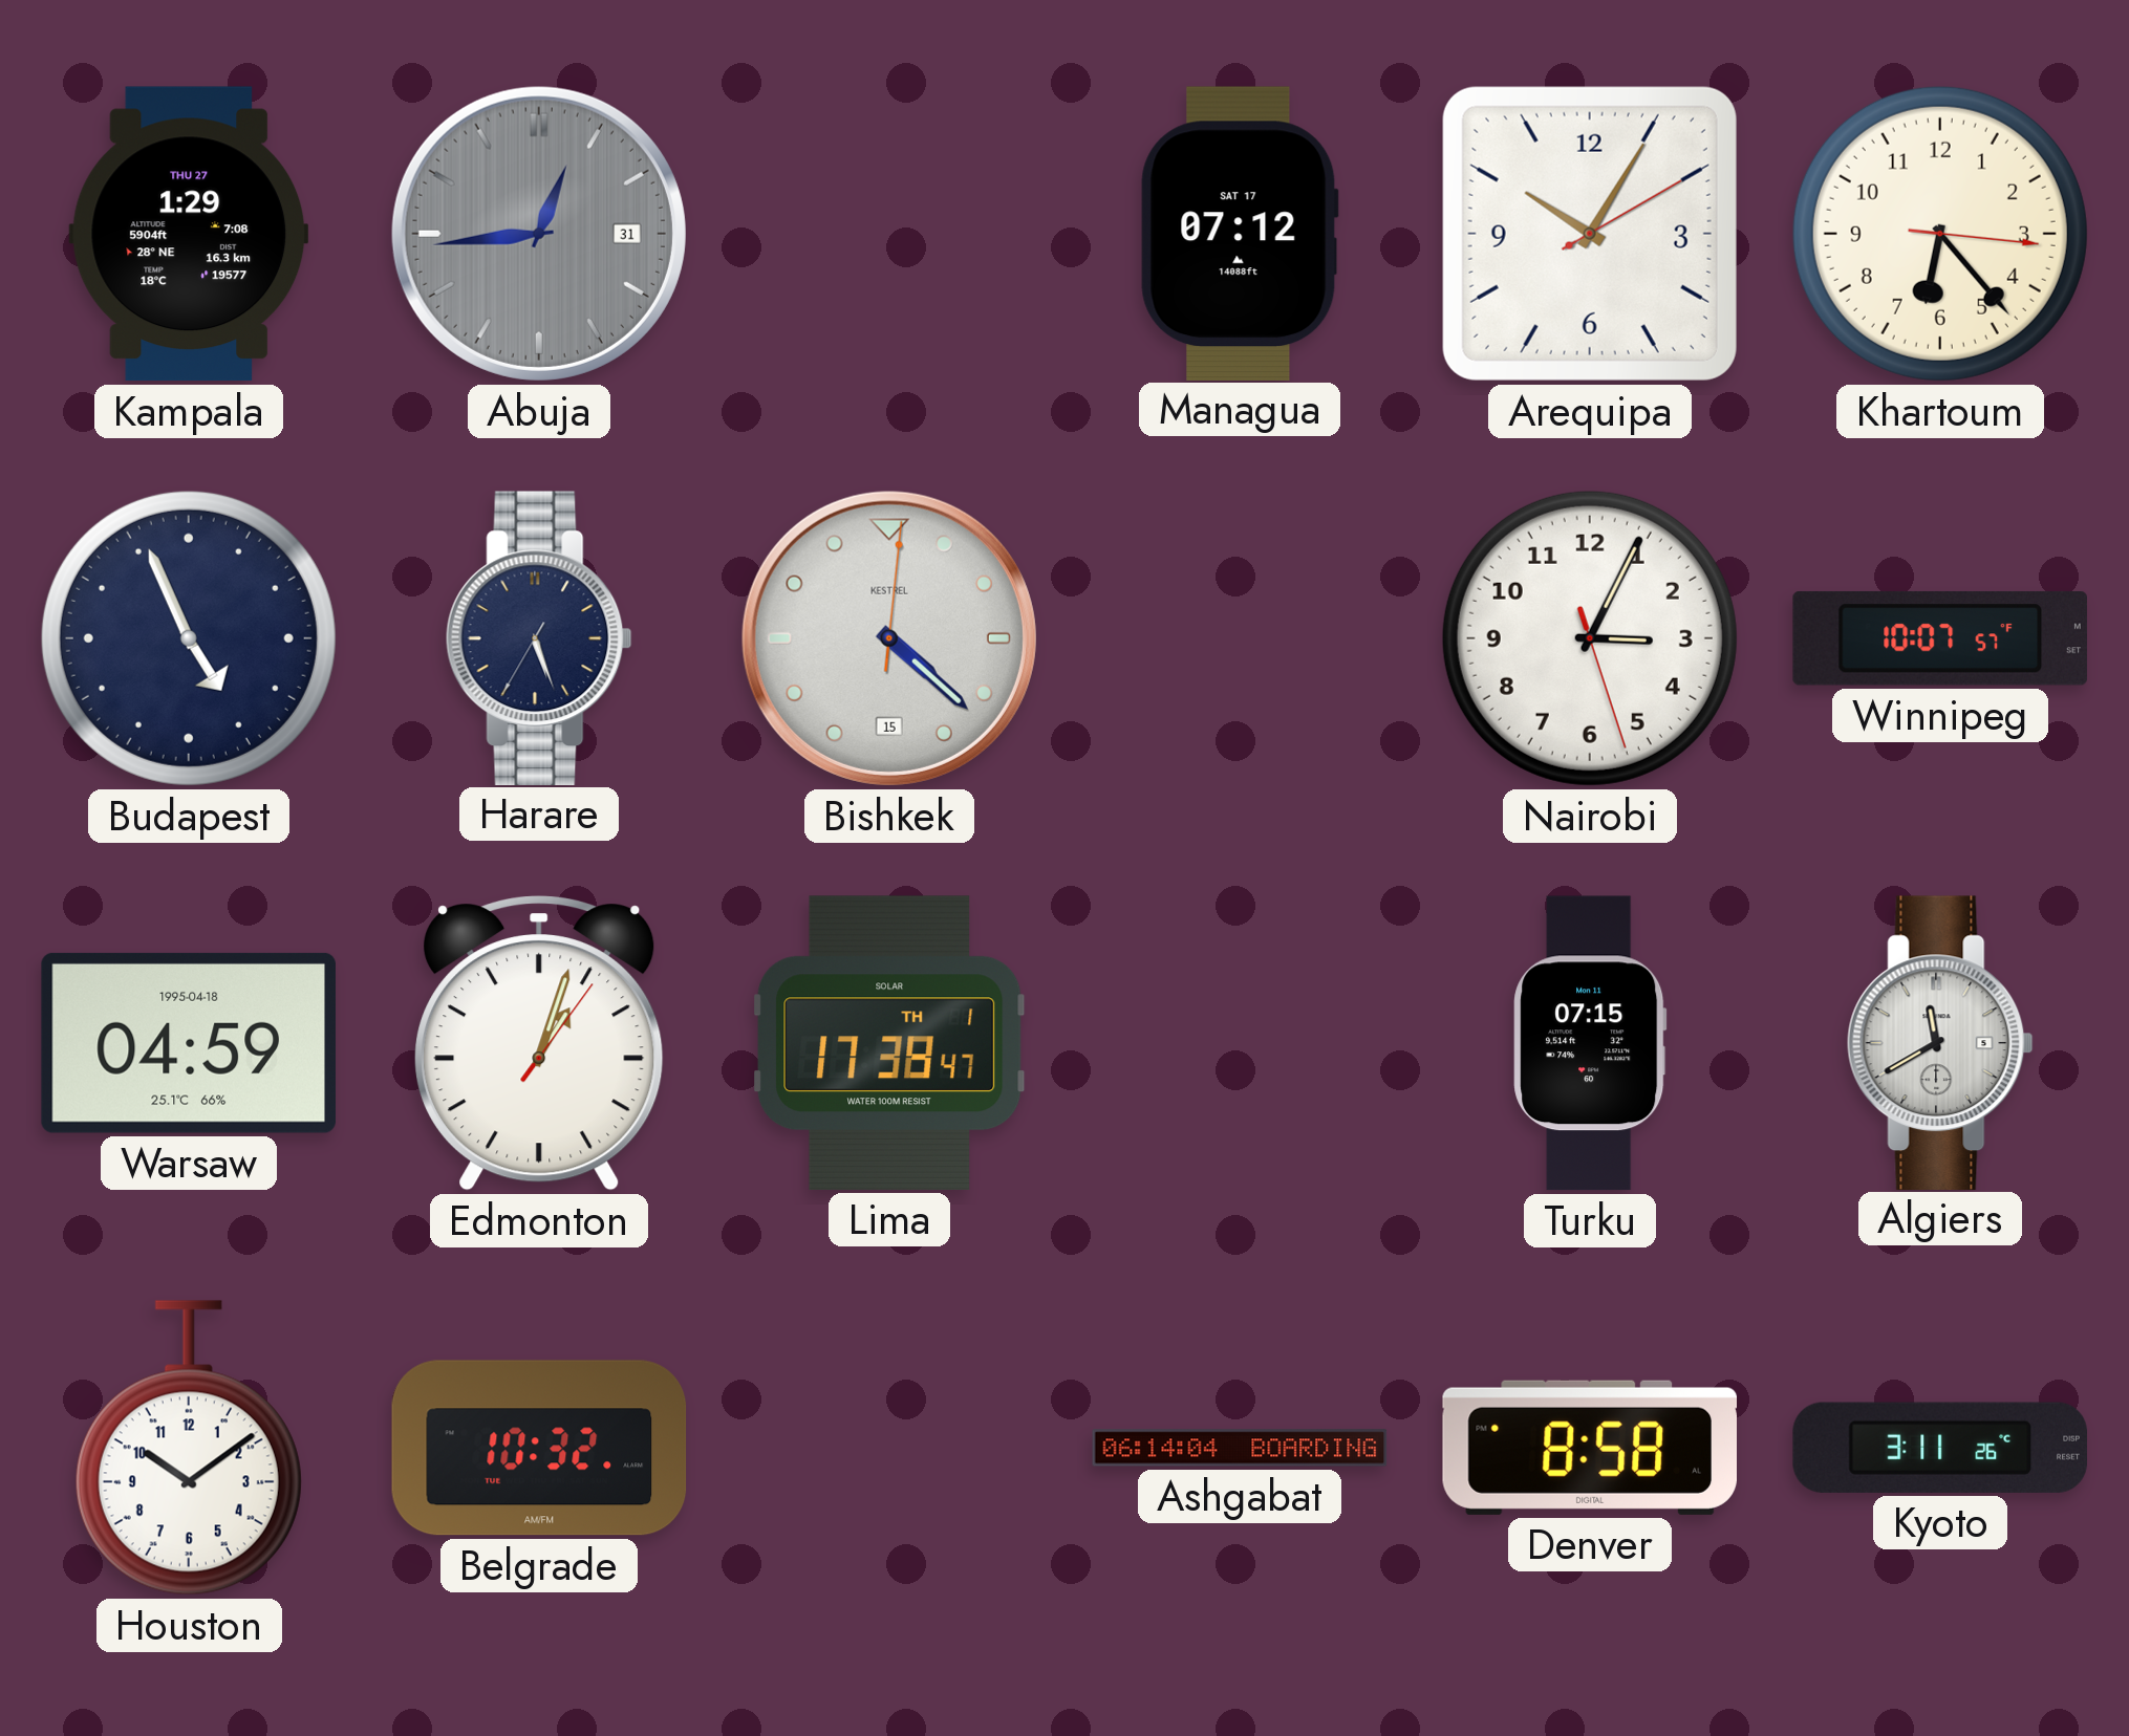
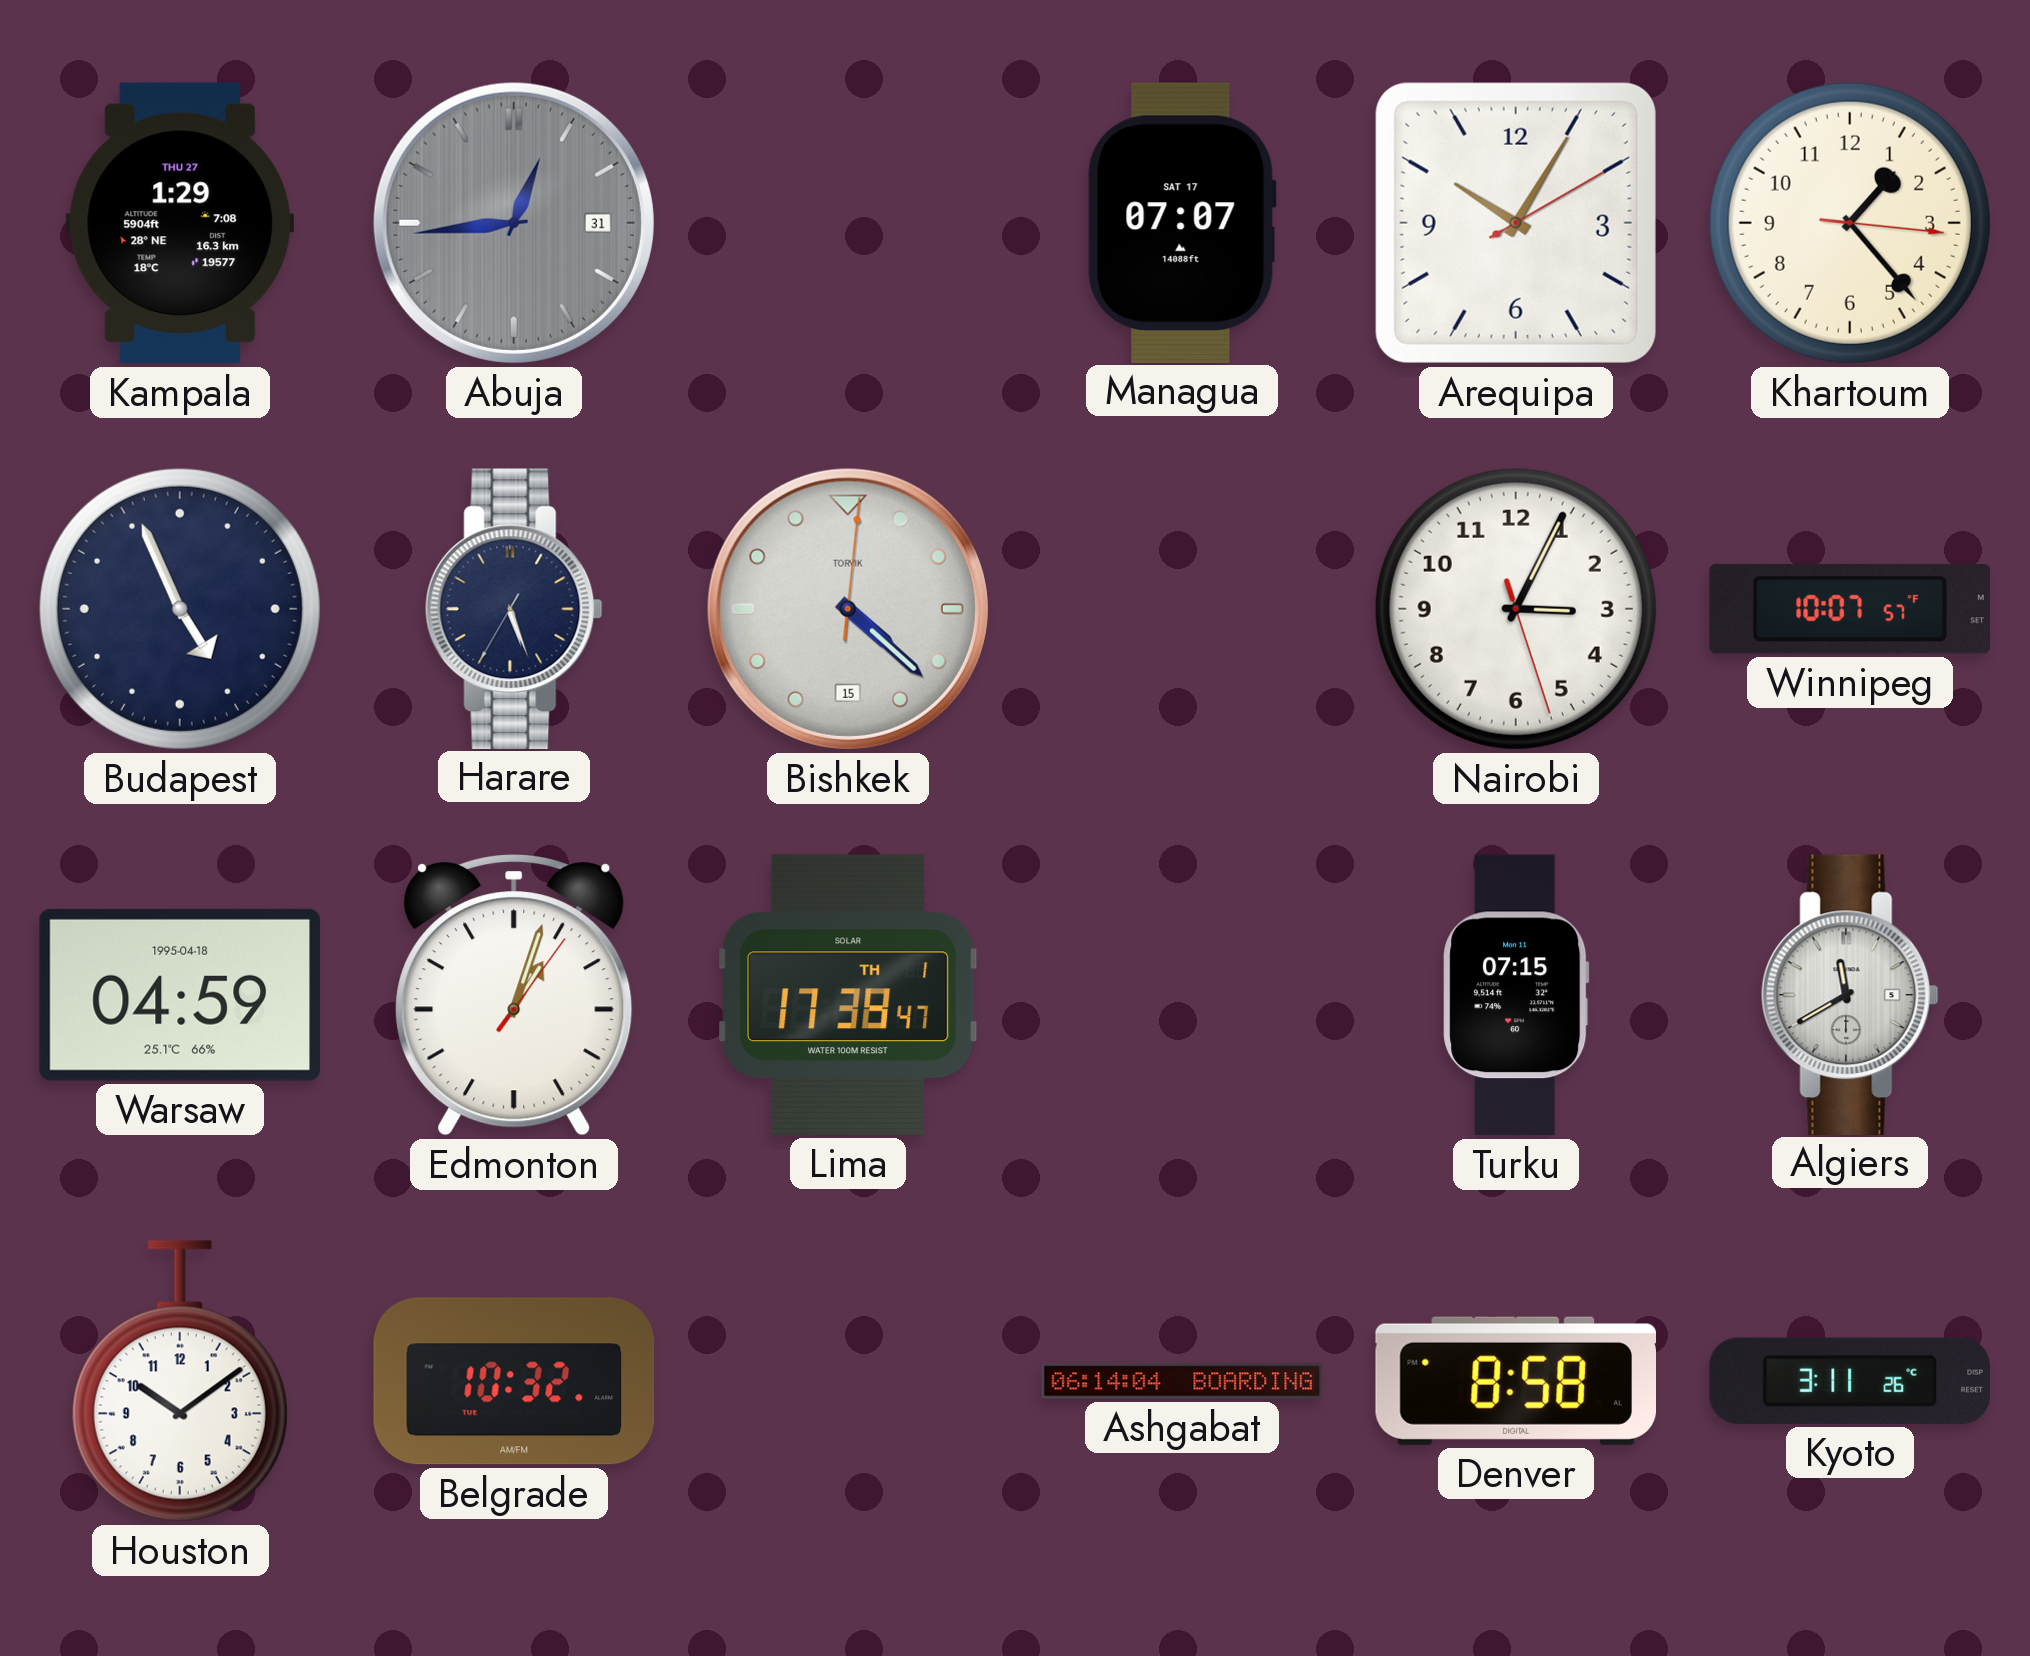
Managua: 07:12 -> 07:07 (1182, 222)
Khartoum: 6:23 -> 1:23 (1850, 223)
Bishkek brand: KESTREL -> TORVIK (848, 609)
